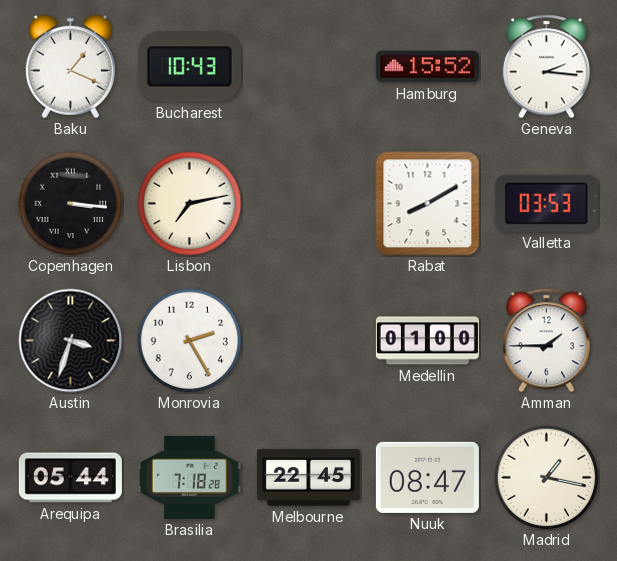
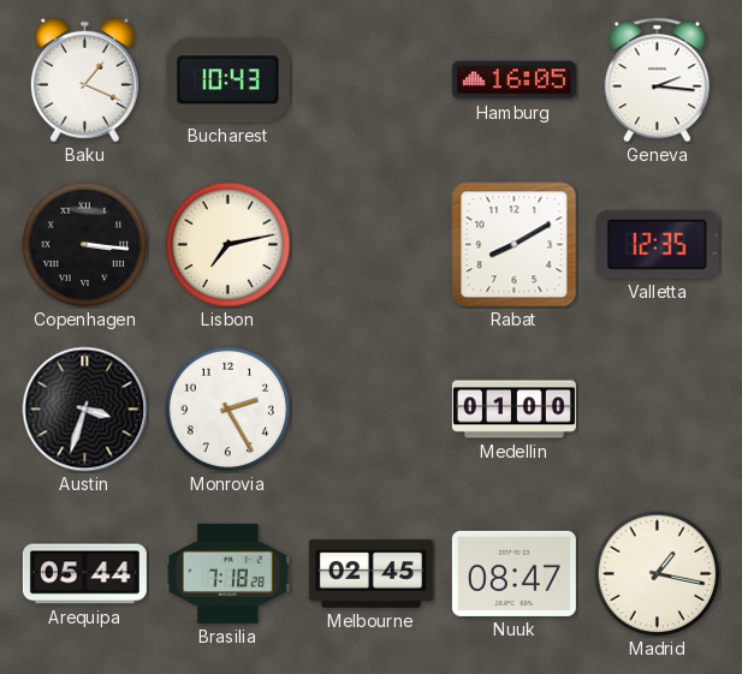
Hamburg: 15:52 -> 16:05 (514, 80)
Valletta: 03:53 -> 12:35 (657, 244)
Amman: 1:45 -> none (546, 341)
Melbourne: 22:45 -> 02:45 (370, 574)
